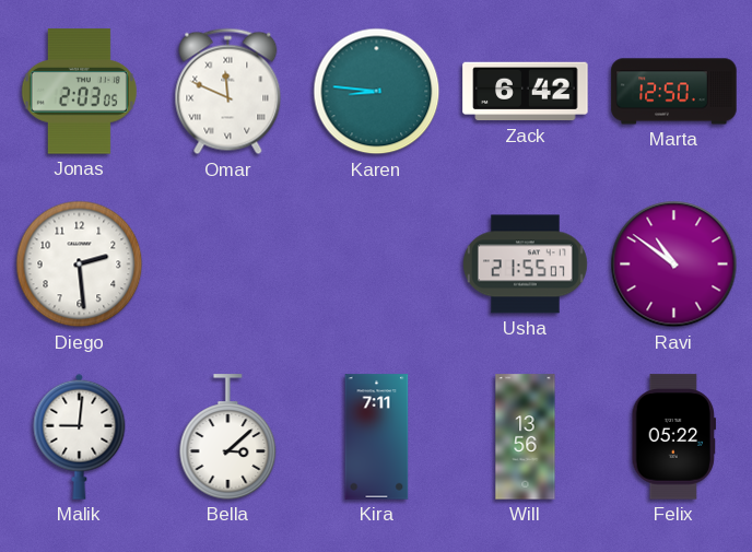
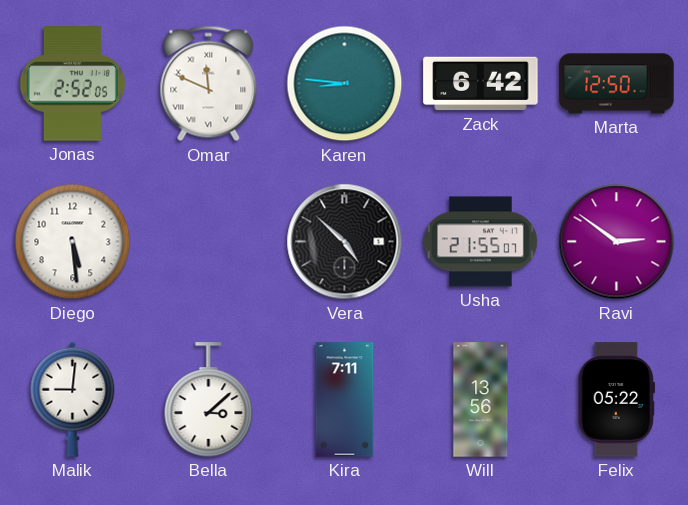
Jonas: 2:03 -> 2:52 (72, 84)
Diego: 2:29 -> 5:29 (73, 242)
Vera: none -> 4:52 (345, 242)
Ravi: 10:51 -> 2:51 (617, 242)
